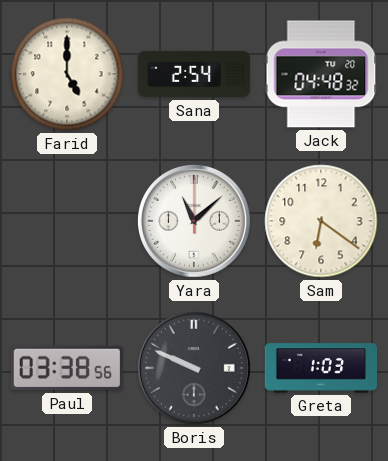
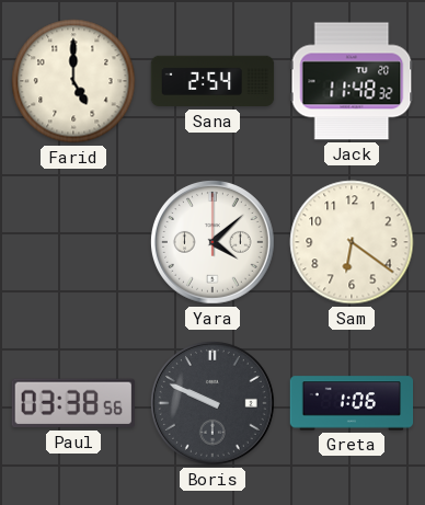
Jack: 04:48 -> 11:48 (352, 81)
Yara: 11:08 -> 4:08 (213, 242)
Greta: 1:03 -> 1:06 (352, 403)
